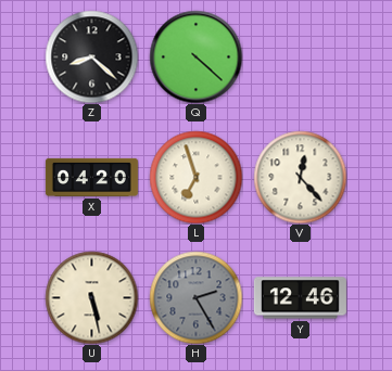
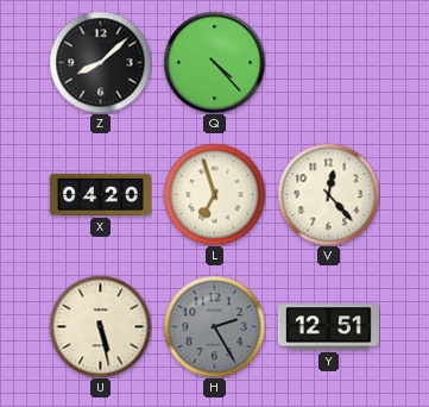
Z: 8:22 -> 8:08 (100, 62)
Q: 4:22 -> 4:23 (214, 62)
Y: 12:46 -> 12:51 (328, 327)
